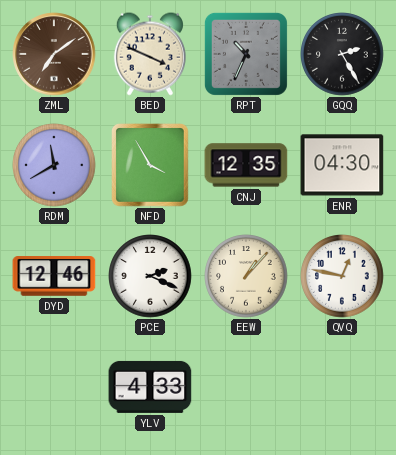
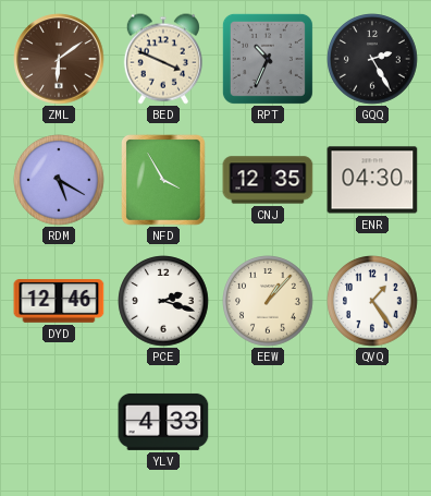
ZML: 7:09 -> 6:09 (59, 59)
RDM: 11:40 -> 5:20 (59, 180)
PCE: 2:19 -> 2:18 (163, 301)
QVQ: 12:47 -> 1:24 (372, 301)
